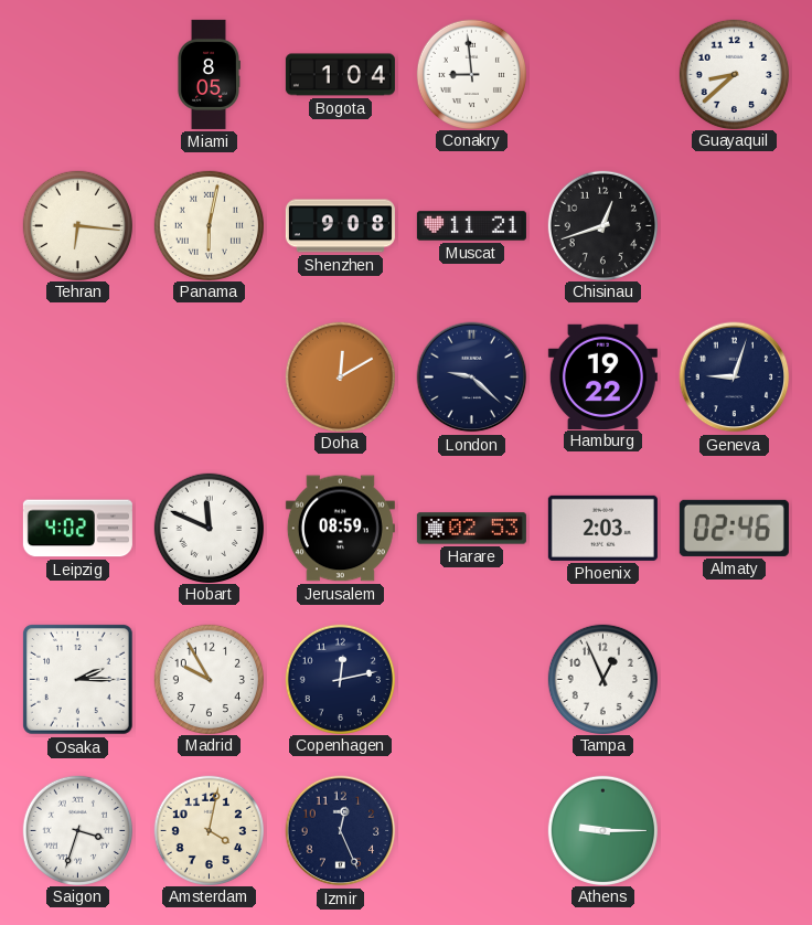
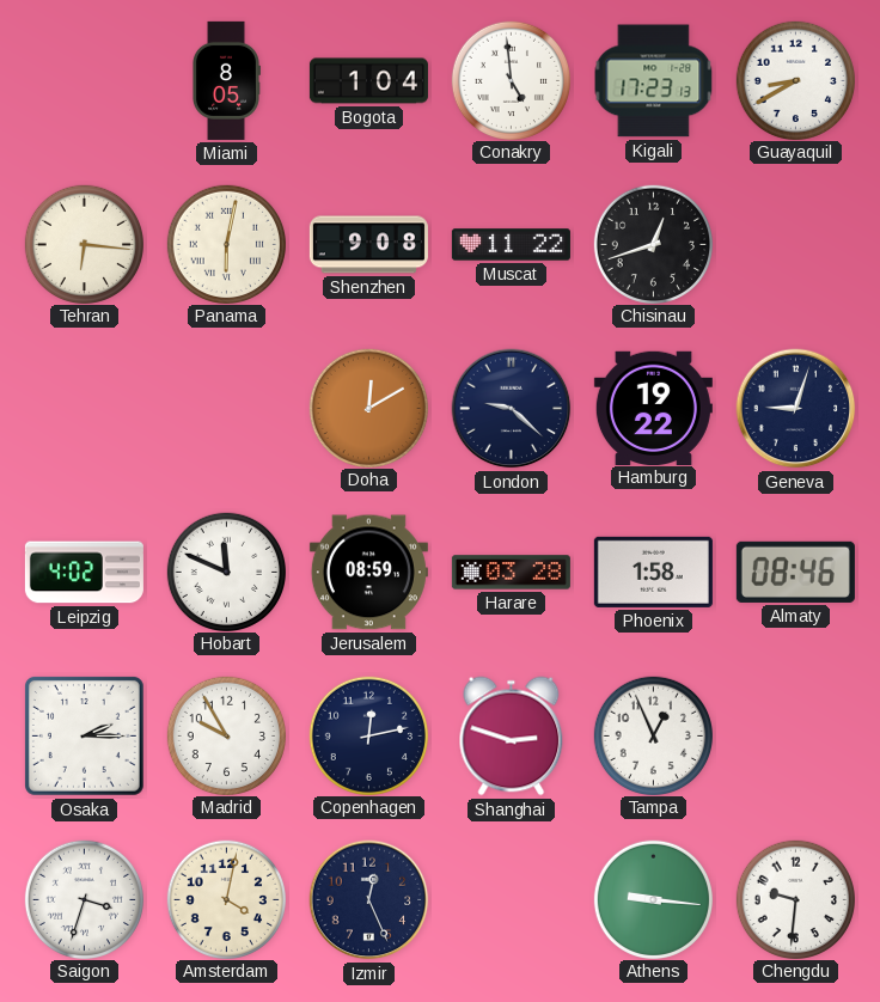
Conakry: 8:59 -> 4:59 (511, 80)
Kigali: none -> 17:23 (654, 81)
Guayaquil: 8:38 -> 8:40 (795, 80)
Muscat: 11:21 -> 11:22 (511, 245)
Harare: 02:53 -> 03:28 (511, 573)
Phoenix: 2:03 -> 1:58 (653, 572)
Almaty: 02:46 -> 08:46 (795, 572)
Shanghai: none -> 2:48 (512, 737)
Athens: 9:15 -> 9:16 (653, 899)
Chengdu: none -> 9:31 (795, 899)
